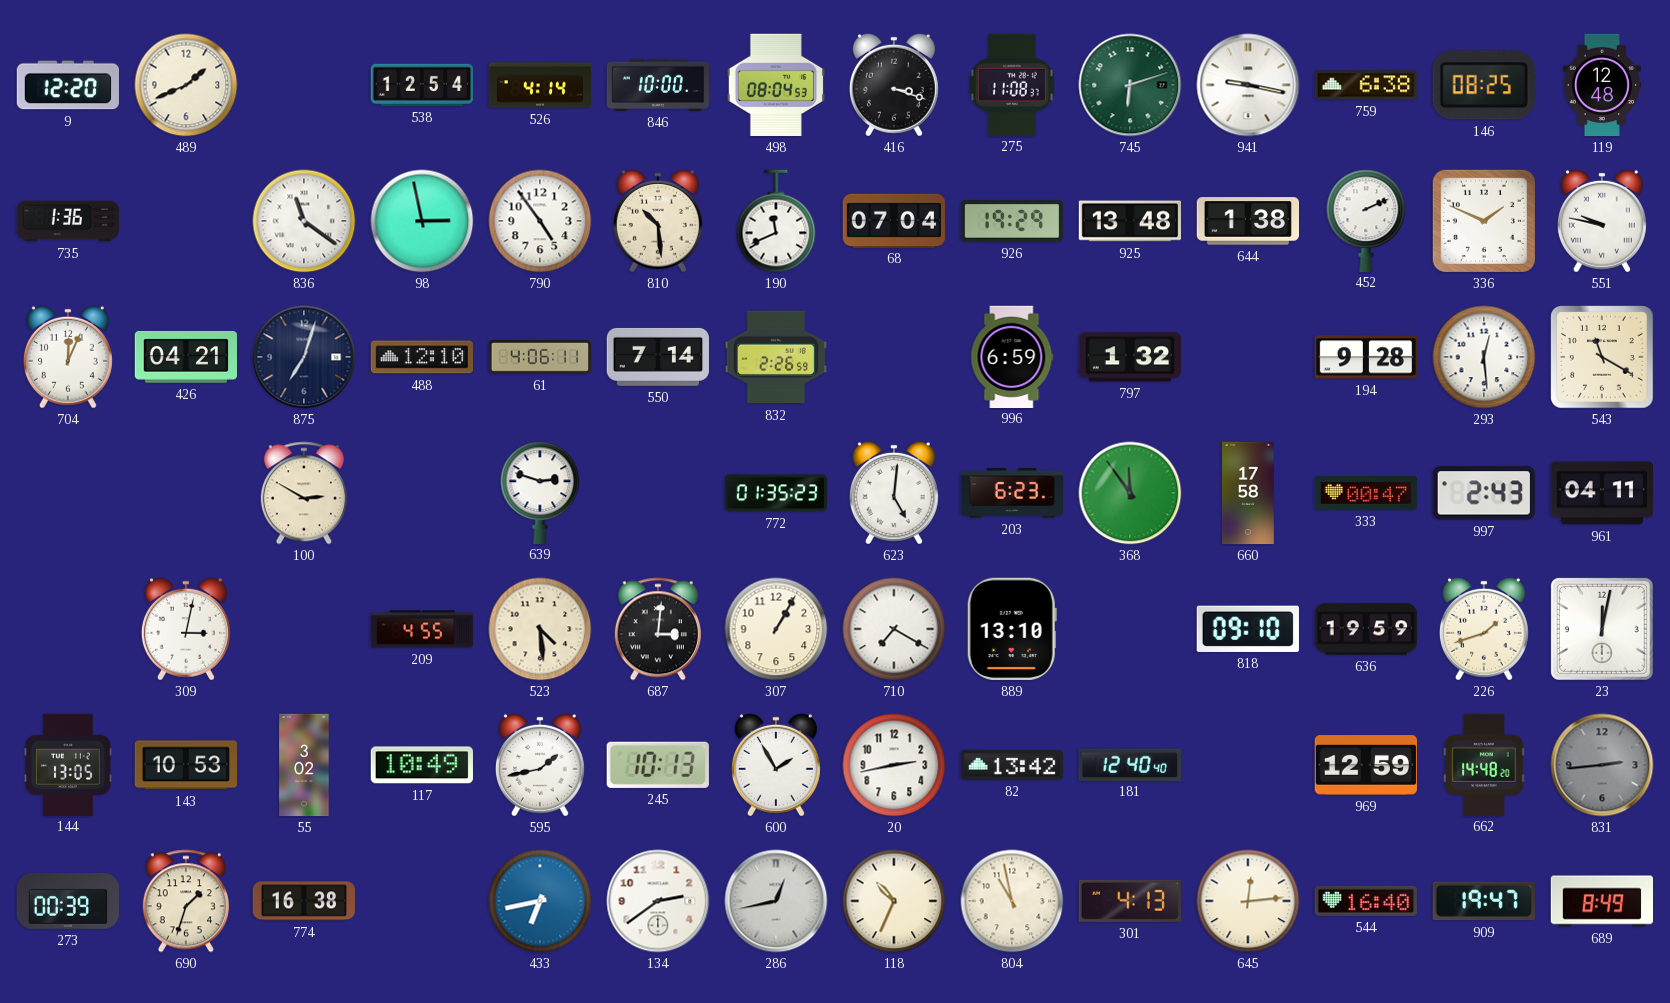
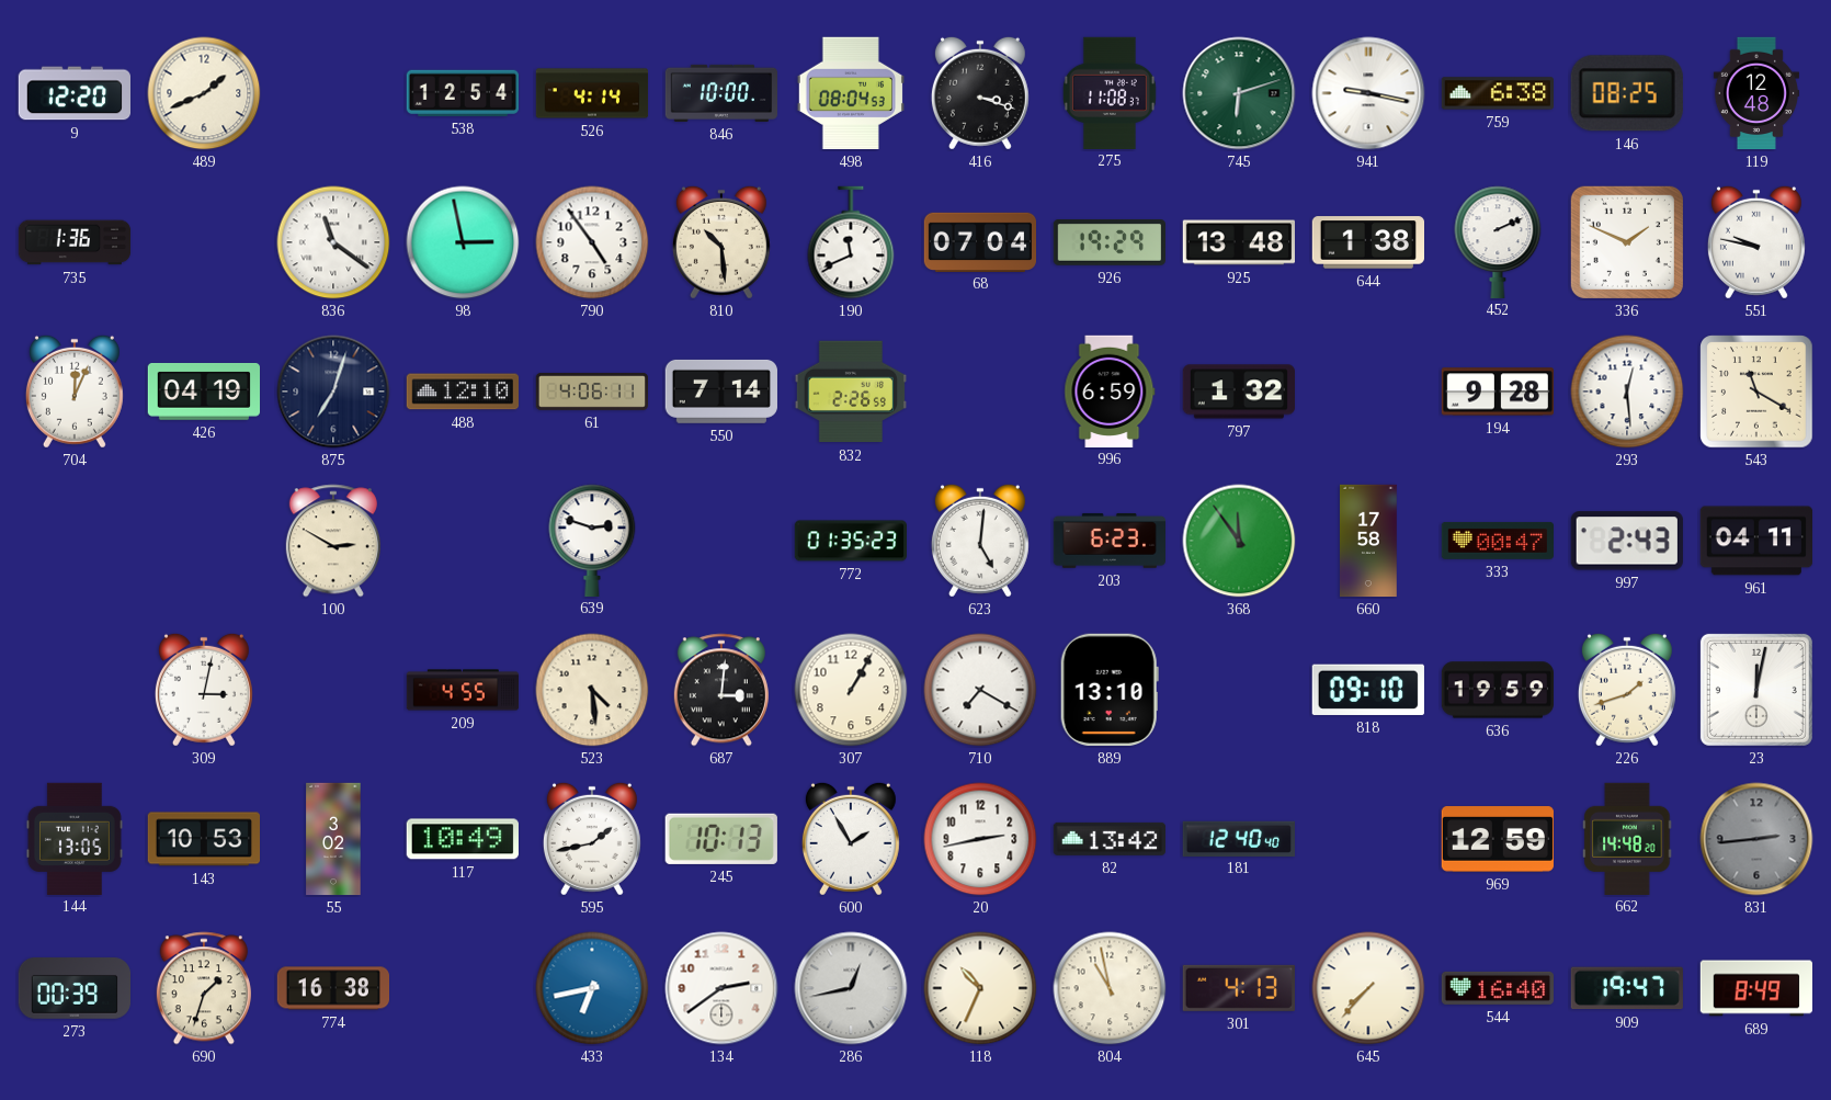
426: 04:21 -> 04:19 (203, 392)
645: 12:14 -> 7:37 (1368, 988)
